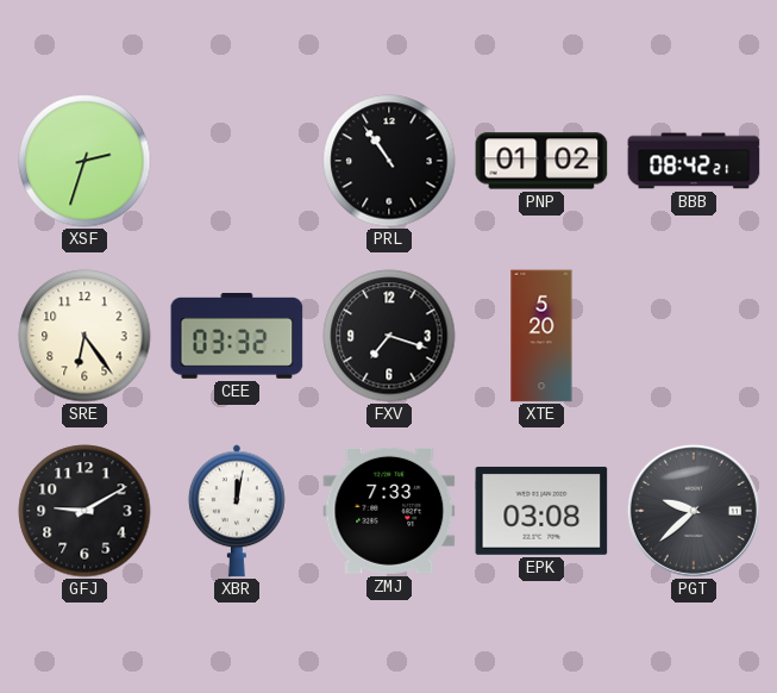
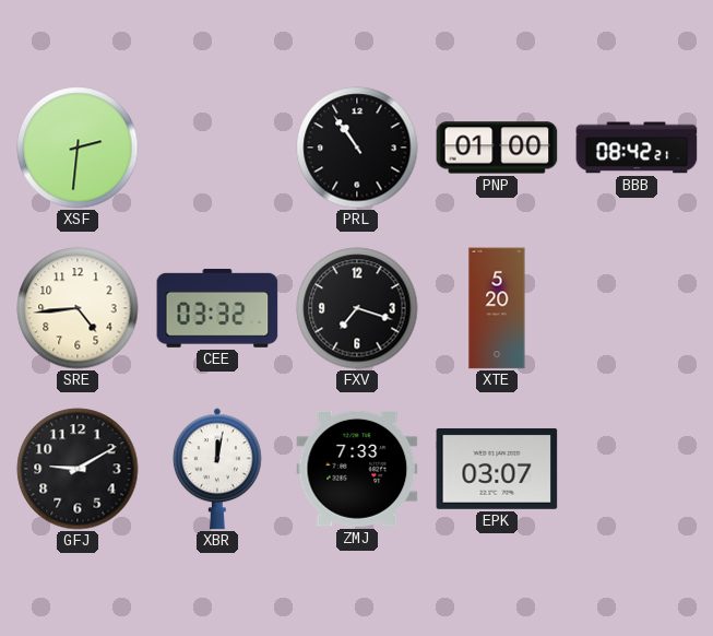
XSF: 2:33 -> 2:31 (78, 148)
PNP: 01:02 -> 01:00 (497, 148)
SRE: 6:24 -> 4:44 (78, 308)
EPK: 03:08 -> 03:07 (497, 469)
PGT: 9:38 -> none (694, 511)
